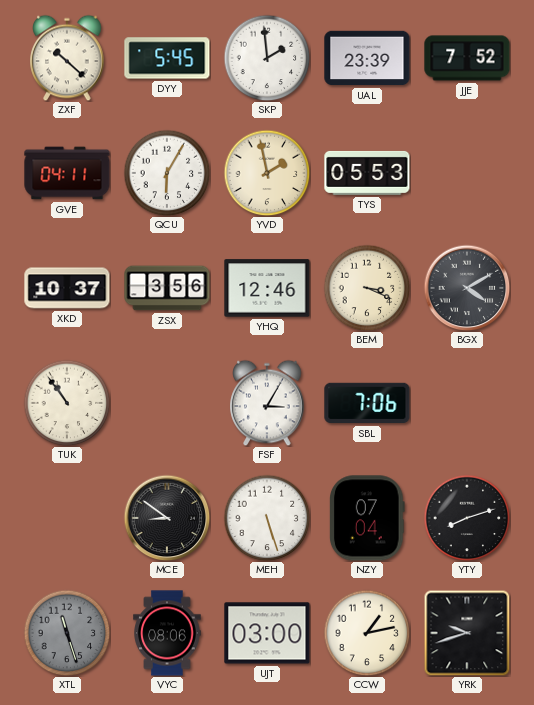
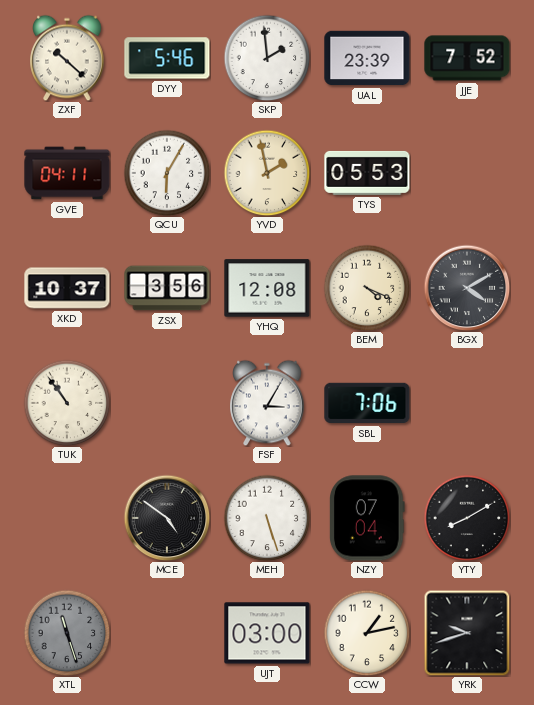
DYY: 5:45 -> 5:46 (167, 58)
YHQ: 12:46 -> 12:08 (267, 288)
BEM: 3:19 -> 4:19 (367, 288)
MCE: 8:51 -> 4:51 (167, 518)
YTY: 8:12 -> 8:10 (467, 518)
VYC: 08:06 -> none (167, 633)
